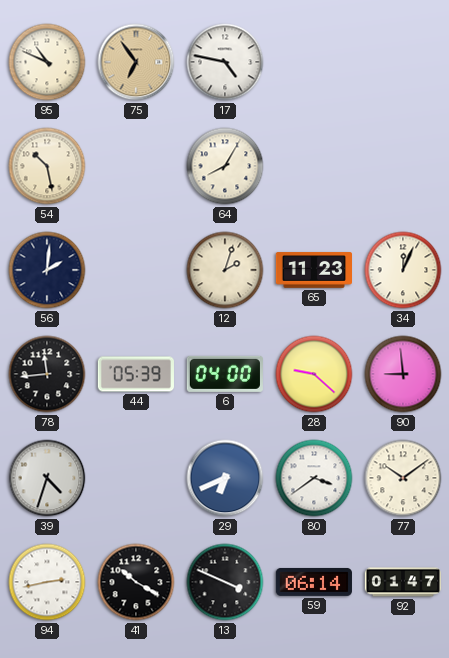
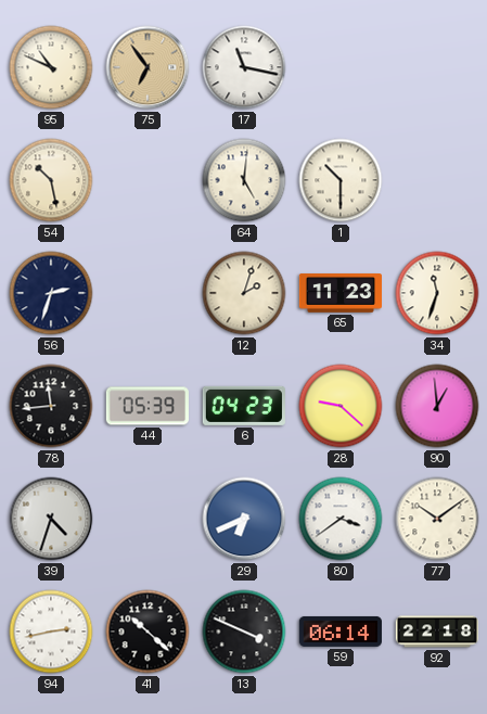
17: 4:47 -> 11:17 (244, 67)
64: 8:05 -> 5:01 (244, 180)
1: none -> 10:30 (341, 180)
56: 2:01 -> 2:33 (51, 293)
34: 12:04 -> 11:33 (437, 293)
6: 04:00 -> 04:23 (244, 406)
90: 8:59 -> 12:59 (437, 406)
41: 10:20 -> 10:22 (148, 632)
92: 01:47 -> 22:18 (436, 632)
